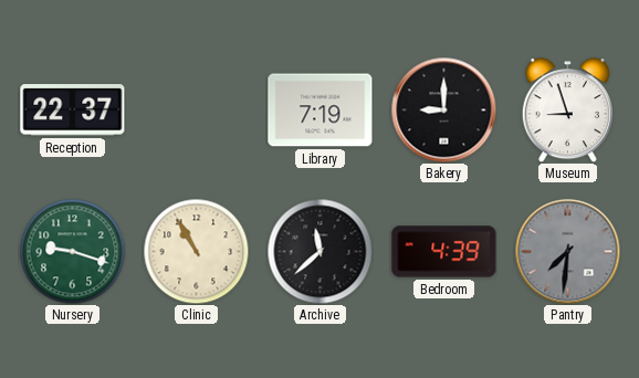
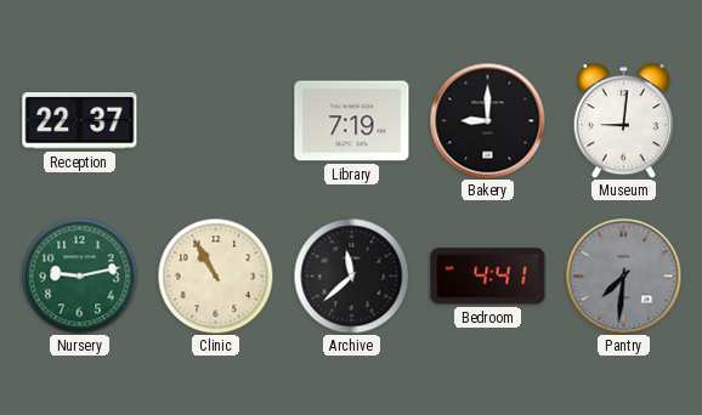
Museum: 8:57 -> 9:01 (623, 121)
Nursery: 9:18 -> 9:13 (79, 275)
Bedroom: 4:39 -> 4:41 (488, 277)
